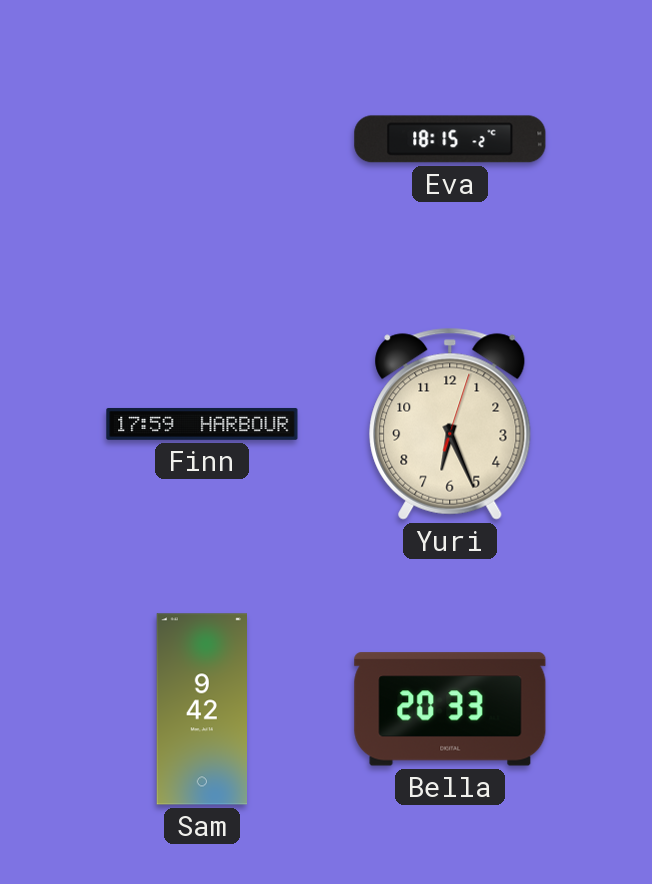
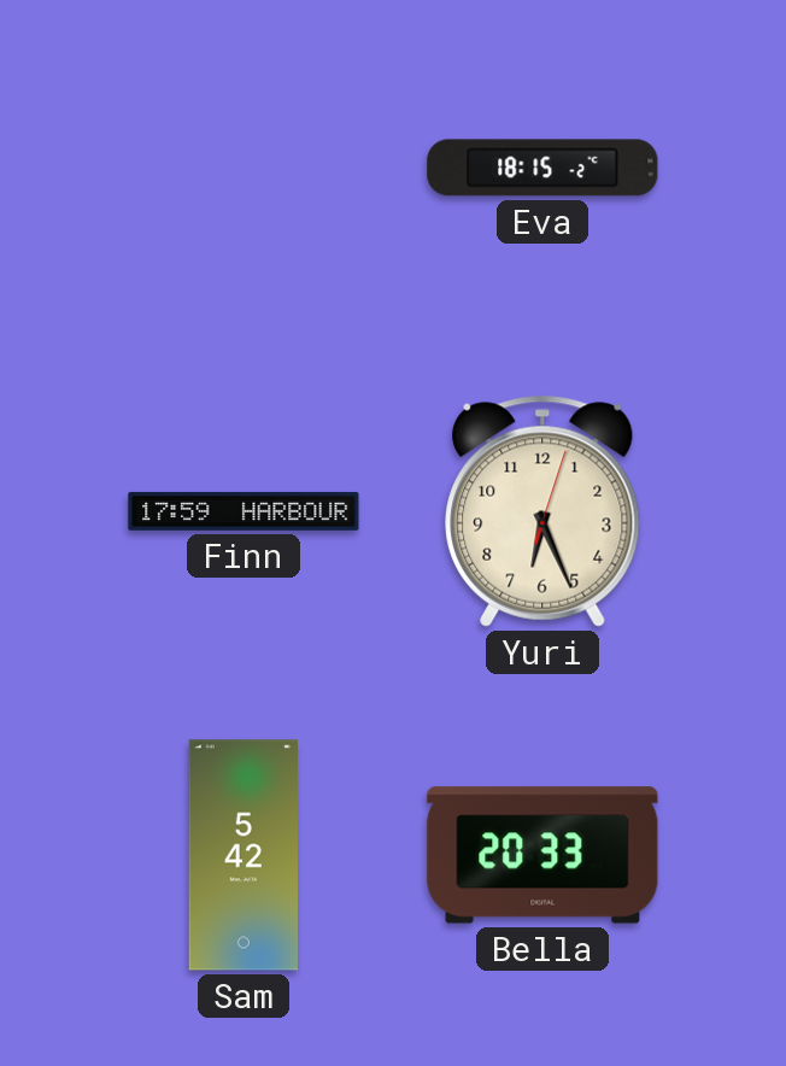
Sam: 9:42 -> 5:42 (242, 855)
